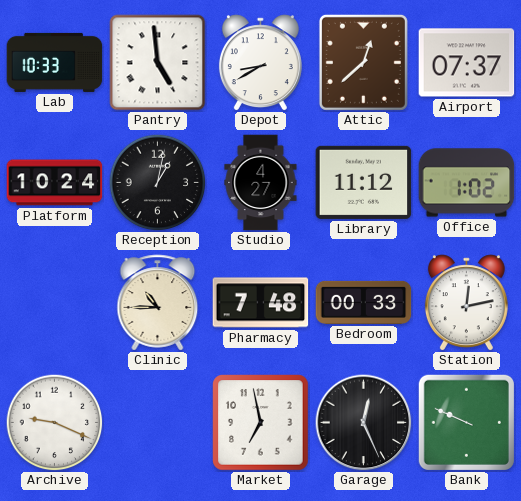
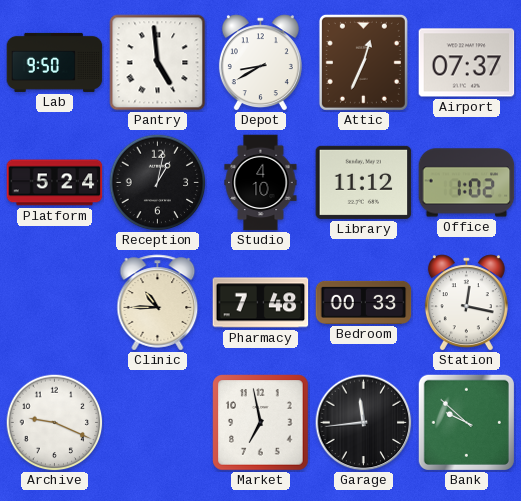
Lab: 10:33 -> 9:50 (55, 62)
Attic: 12:38 -> 12:34 (363, 62)
Platform: 10:24 -> 5:24 (55, 183)
Studio: 4:27 -> 4:10 (261, 183)
Station: 12:13 -> 12:17 (466, 303)
Garage: 12:26 -> 11:44 (364, 423)
Bank: 9:49 -> 9:52 (466, 422)
